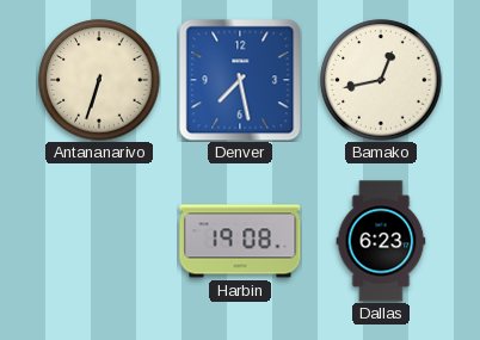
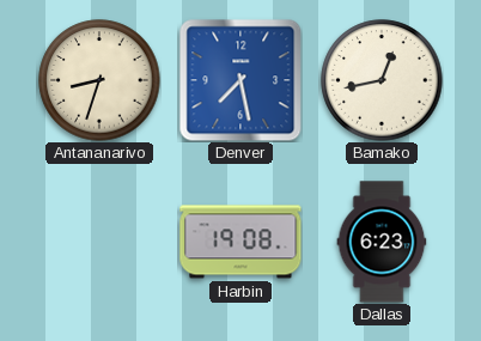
Antananarivo: 6:33 -> 8:33 (99, 80)
